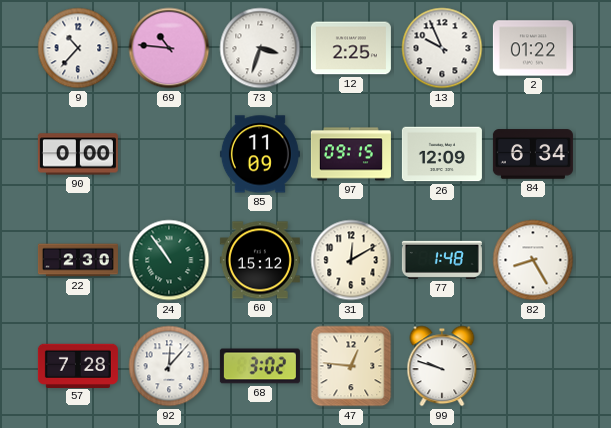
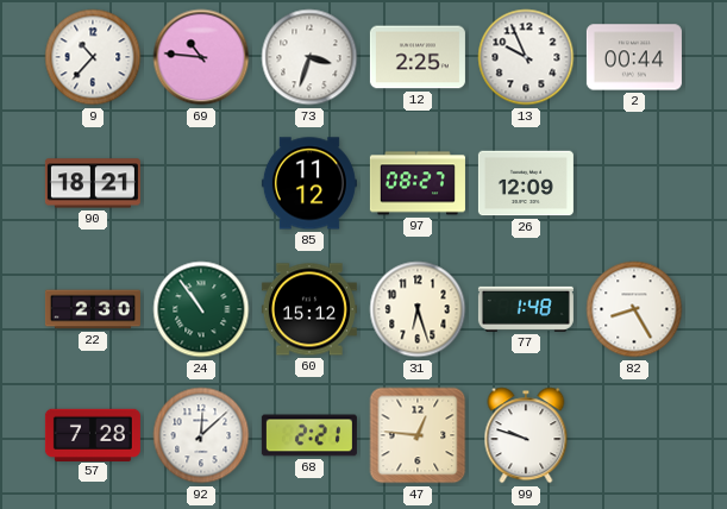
2: 01:22 -> 00:44 (634, 57)
90: 0:00 -> 18:21 (93, 183)
85: 11:09 -> 11:12 (309, 183)
97: 09:15 -> 08:27 (418, 183)
84: 6:34 -> none (533, 154)
31: 12:10 -> 6:27 (418, 309)
92: 12:07 -> 12:08 (201, 435)
68: 3:02 -> 2:21 (309, 435)
